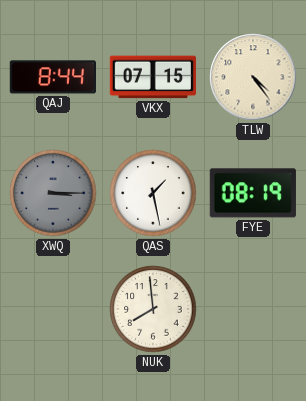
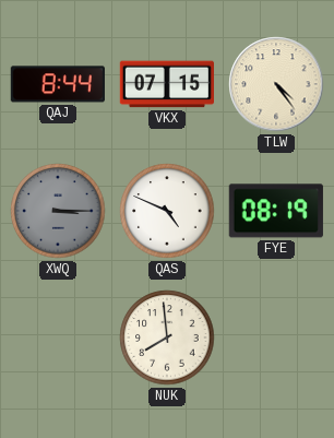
QAS: 1:28 -> 4:49 (167, 211)
